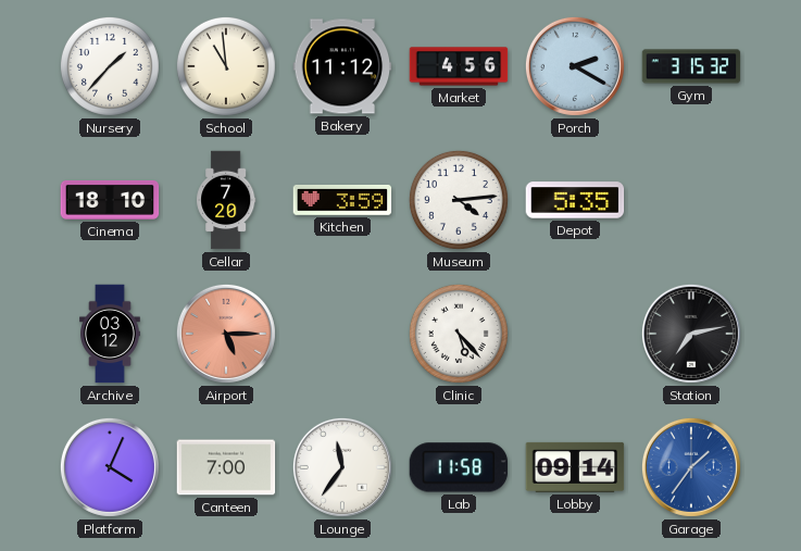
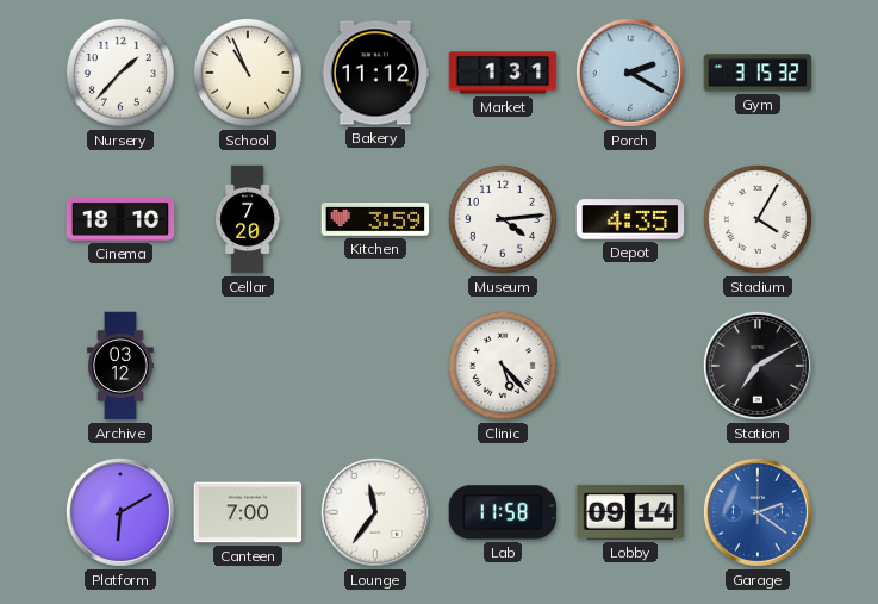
School: 10:59 -> 10:56 (248, 73)
Market: 4:56 -> 1:31 (503, 73)
Depot: 5:35 -> 4:35 (630, 219)
Stadium: none -> 4:05 (758, 219)
Airport: 5:15 -> none (226, 334)
Station: 7:13 -> 7:10 (758, 366)
Platform: 4:04 -> 6:10 (120, 512)
Garage: 1:36 -> 2:21 (758, 512)
